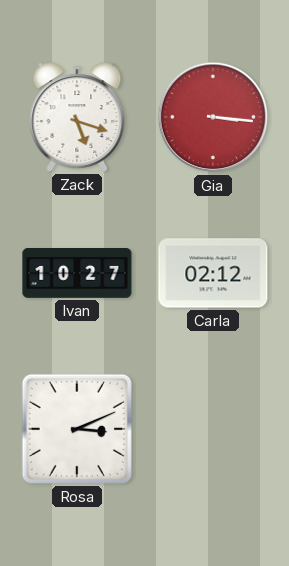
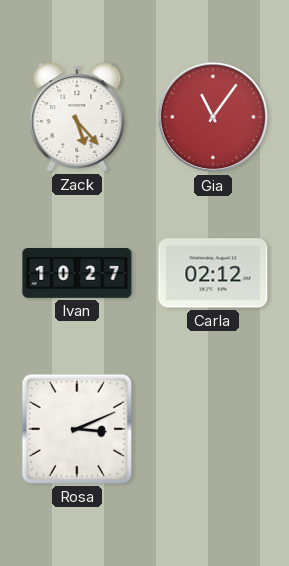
Zack: 5:18 -> 5:23 (77, 117)
Gia: 3:16 -> 11:06 (213, 117)
